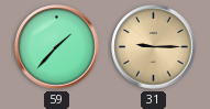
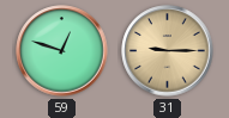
59: 1:37 -> 12:48 (62, 51)
